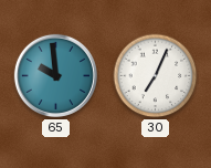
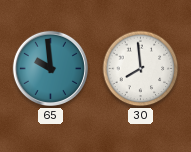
30: 7:04 -> 7:59 (141, 69)
